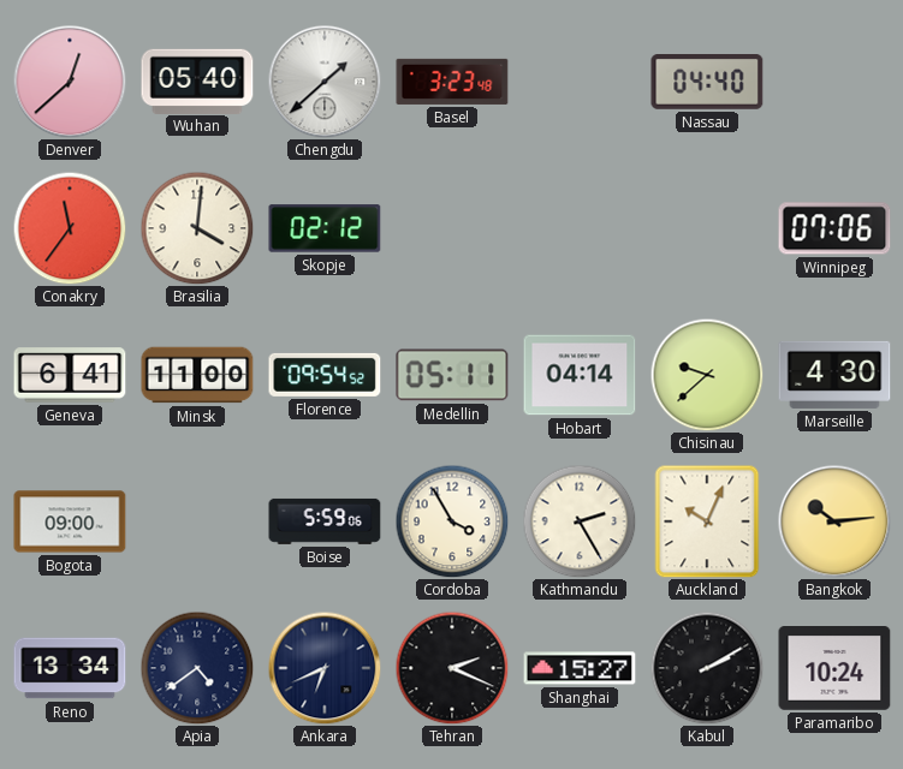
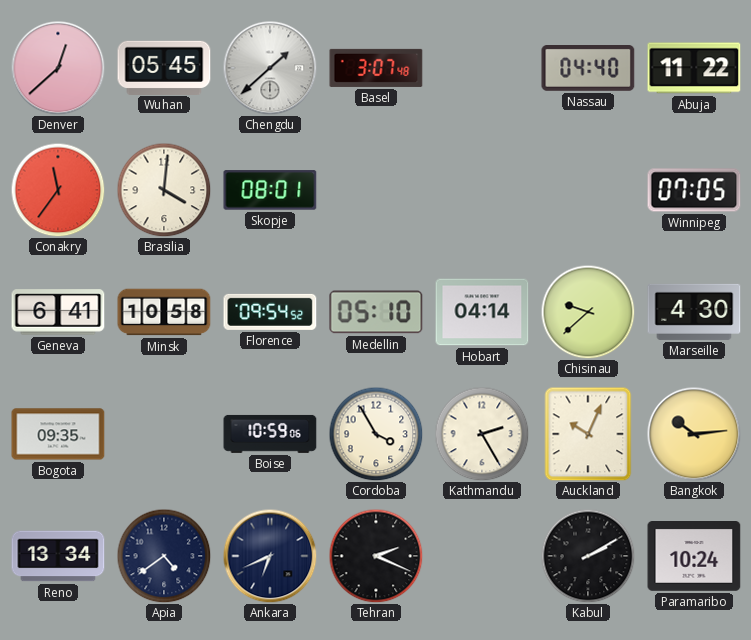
Wuhan: 05:40 -> 05:45 (164, 67)
Basel: 3:23 -> 3:07 (376, 68)
Abuja: none -> 11:22 (694, 68)
Skopje: 02:12 -> 08:01 (270, 190)
Winnipeg: 07:06 -> 07:05 (694, 190)
Minsk: 11:00 -> 10:58 (164, 312)
Medellin: 05:11 -> 05:10 (376, 312)
Bogota: 09:00 -> 09:35 (58, 434)
Boise: 5:59 -> 10:59 (270, 434)
Shanghai: 15:27 -> none (580, 668)
